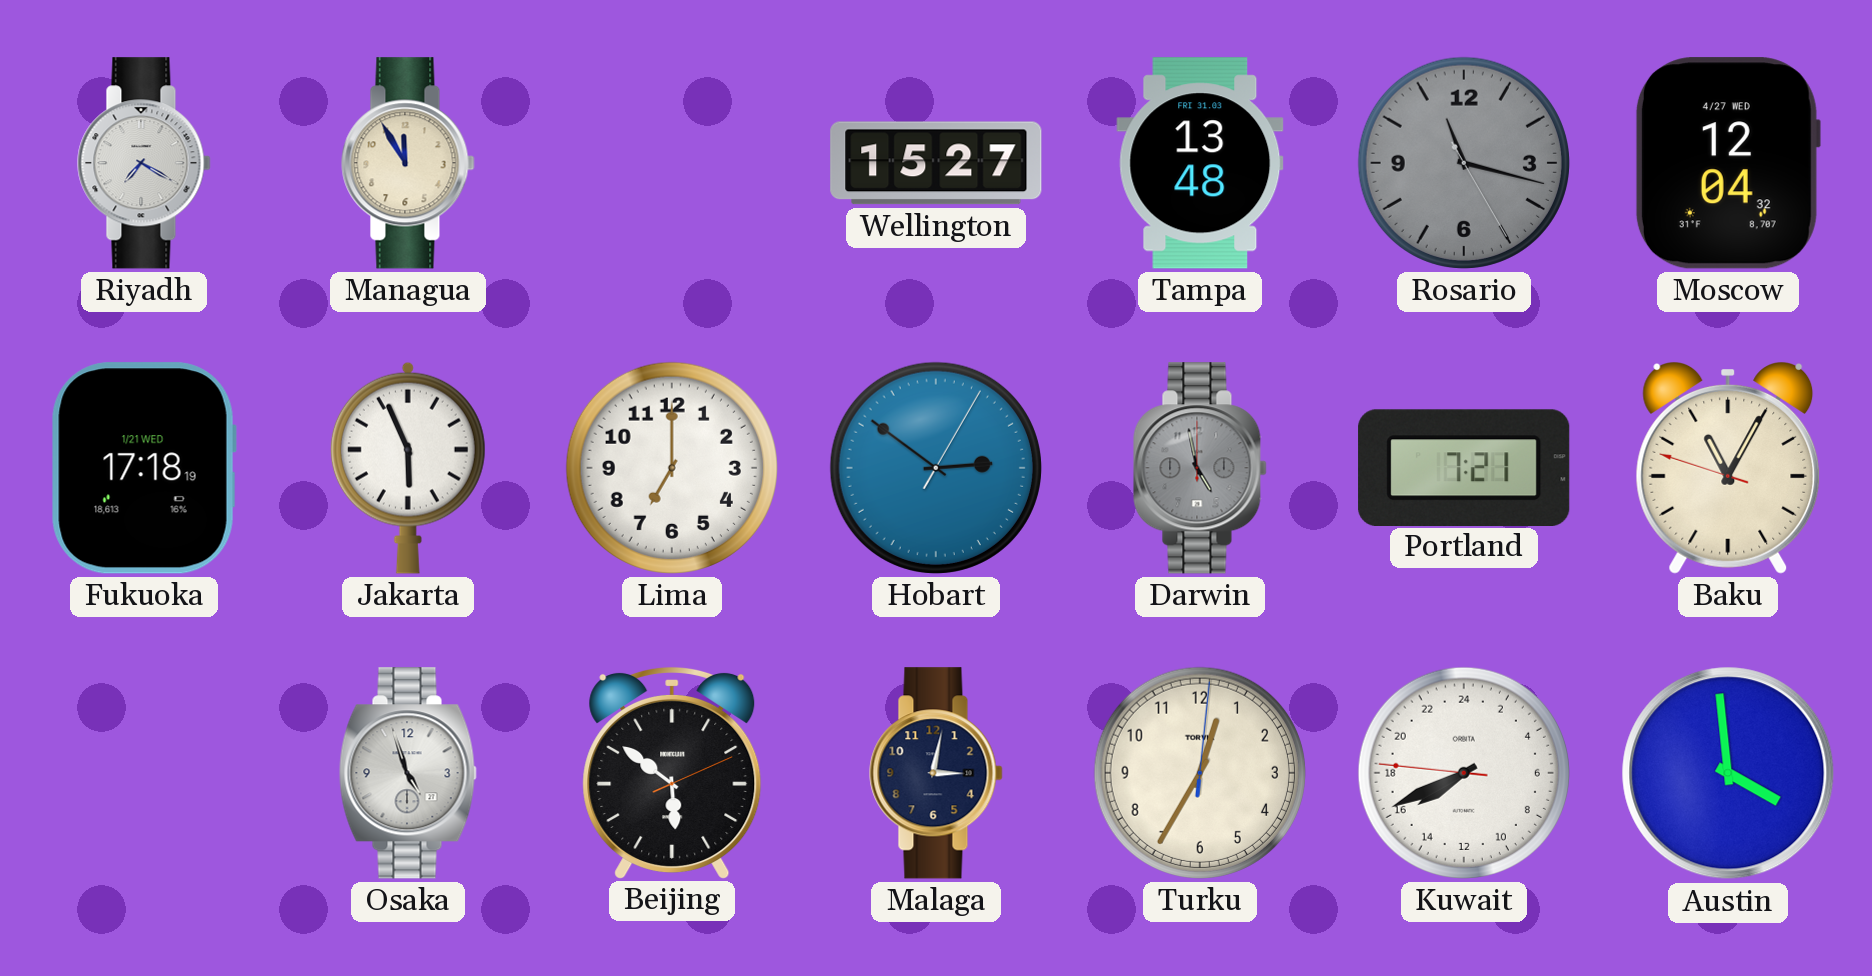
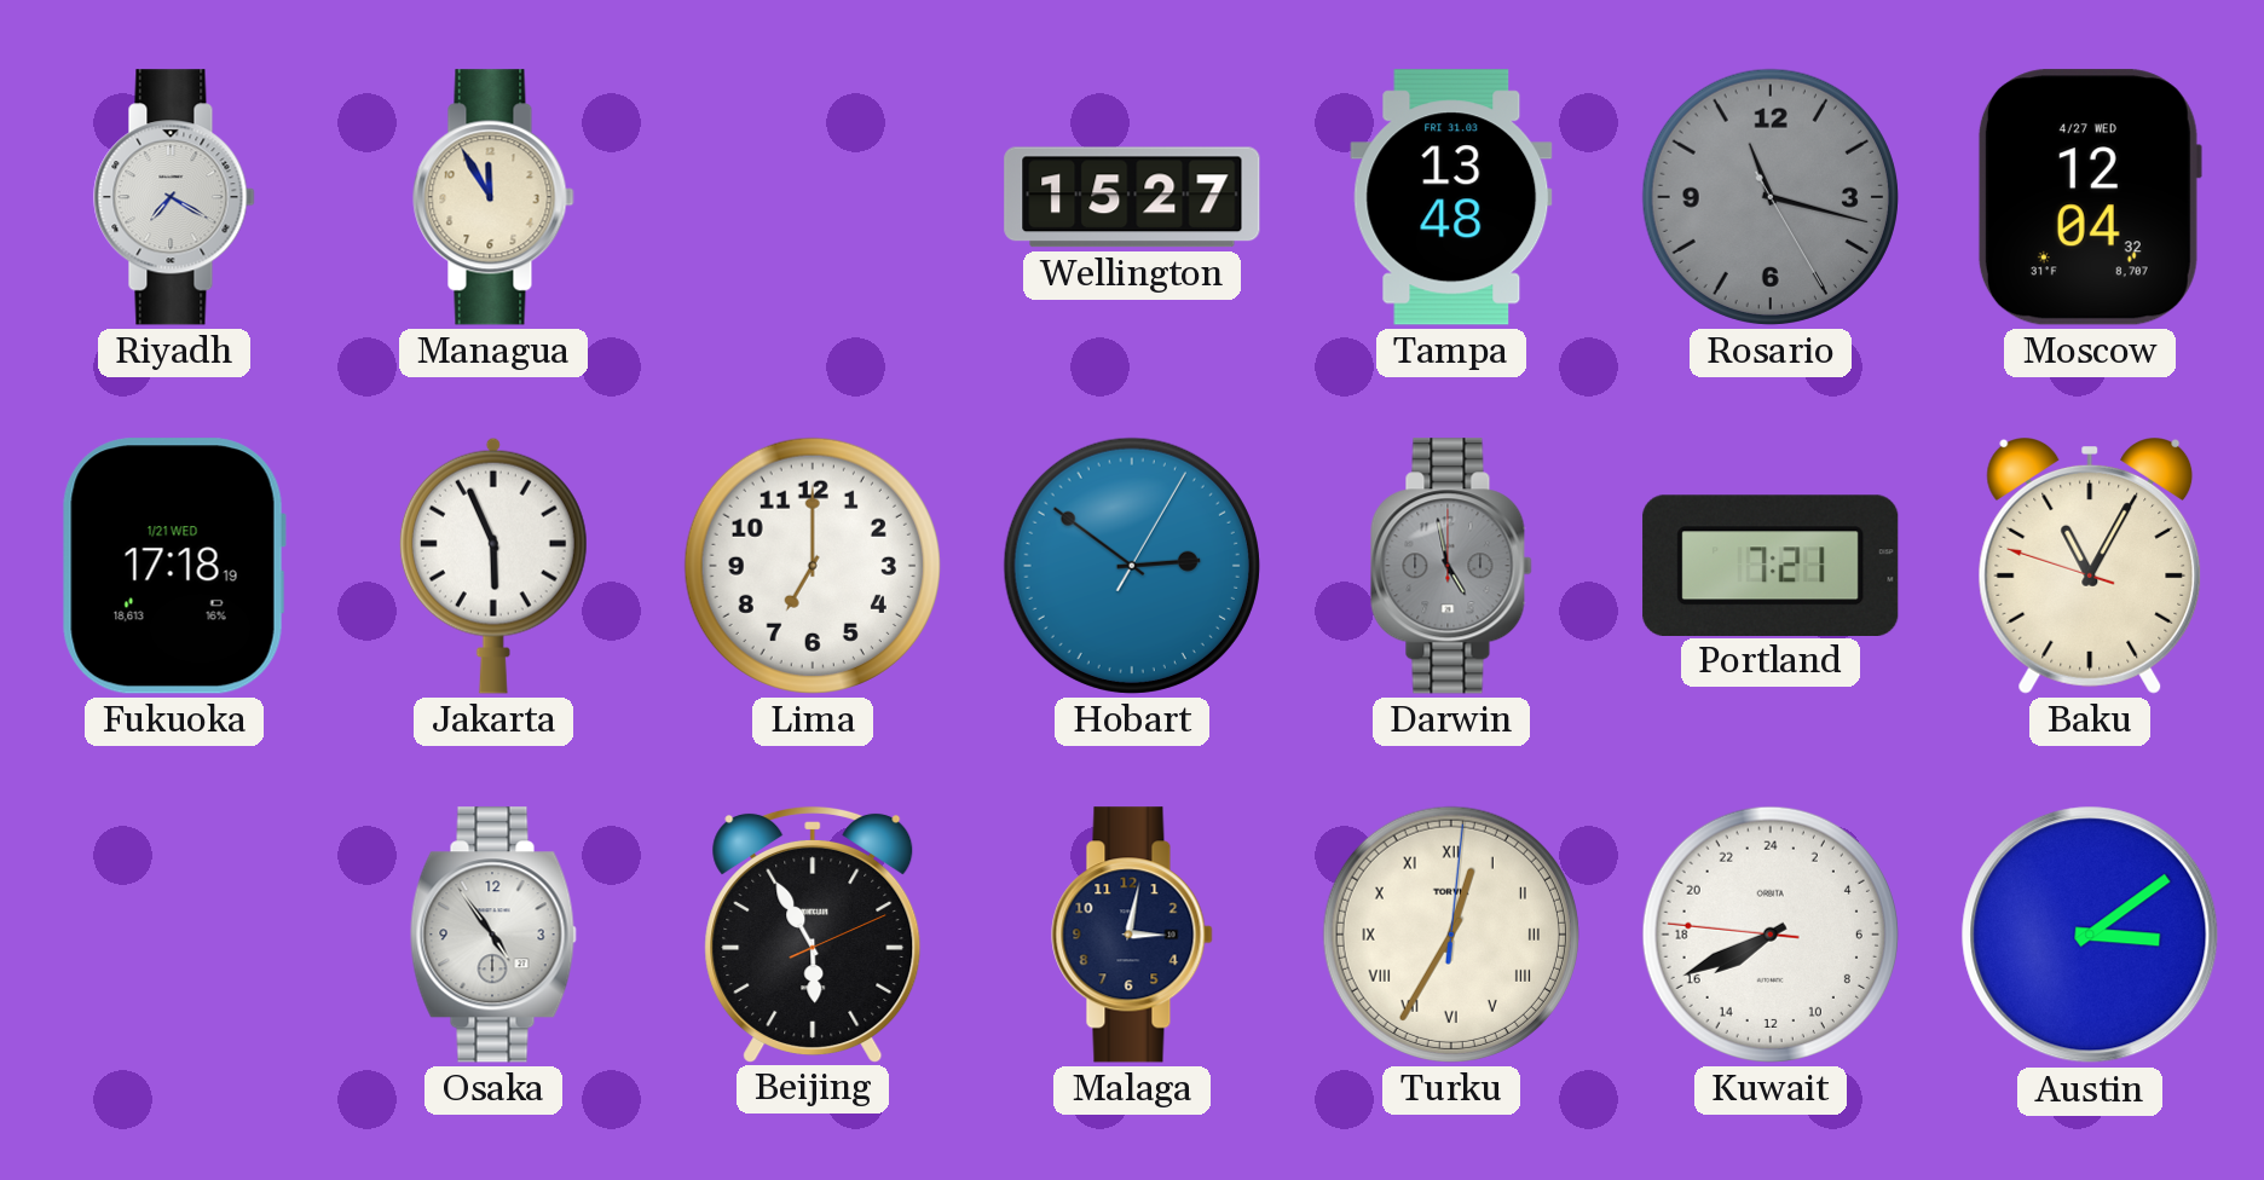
Osaka: 4:57 -> 4:54 (493, 935)
Beijing: 5:51 -> 5:55 (813, 933)
Turku numerals: Arabic -> Roman (1451, 935)
Austin: 3:59 -> 3:09 (2090, 935)
